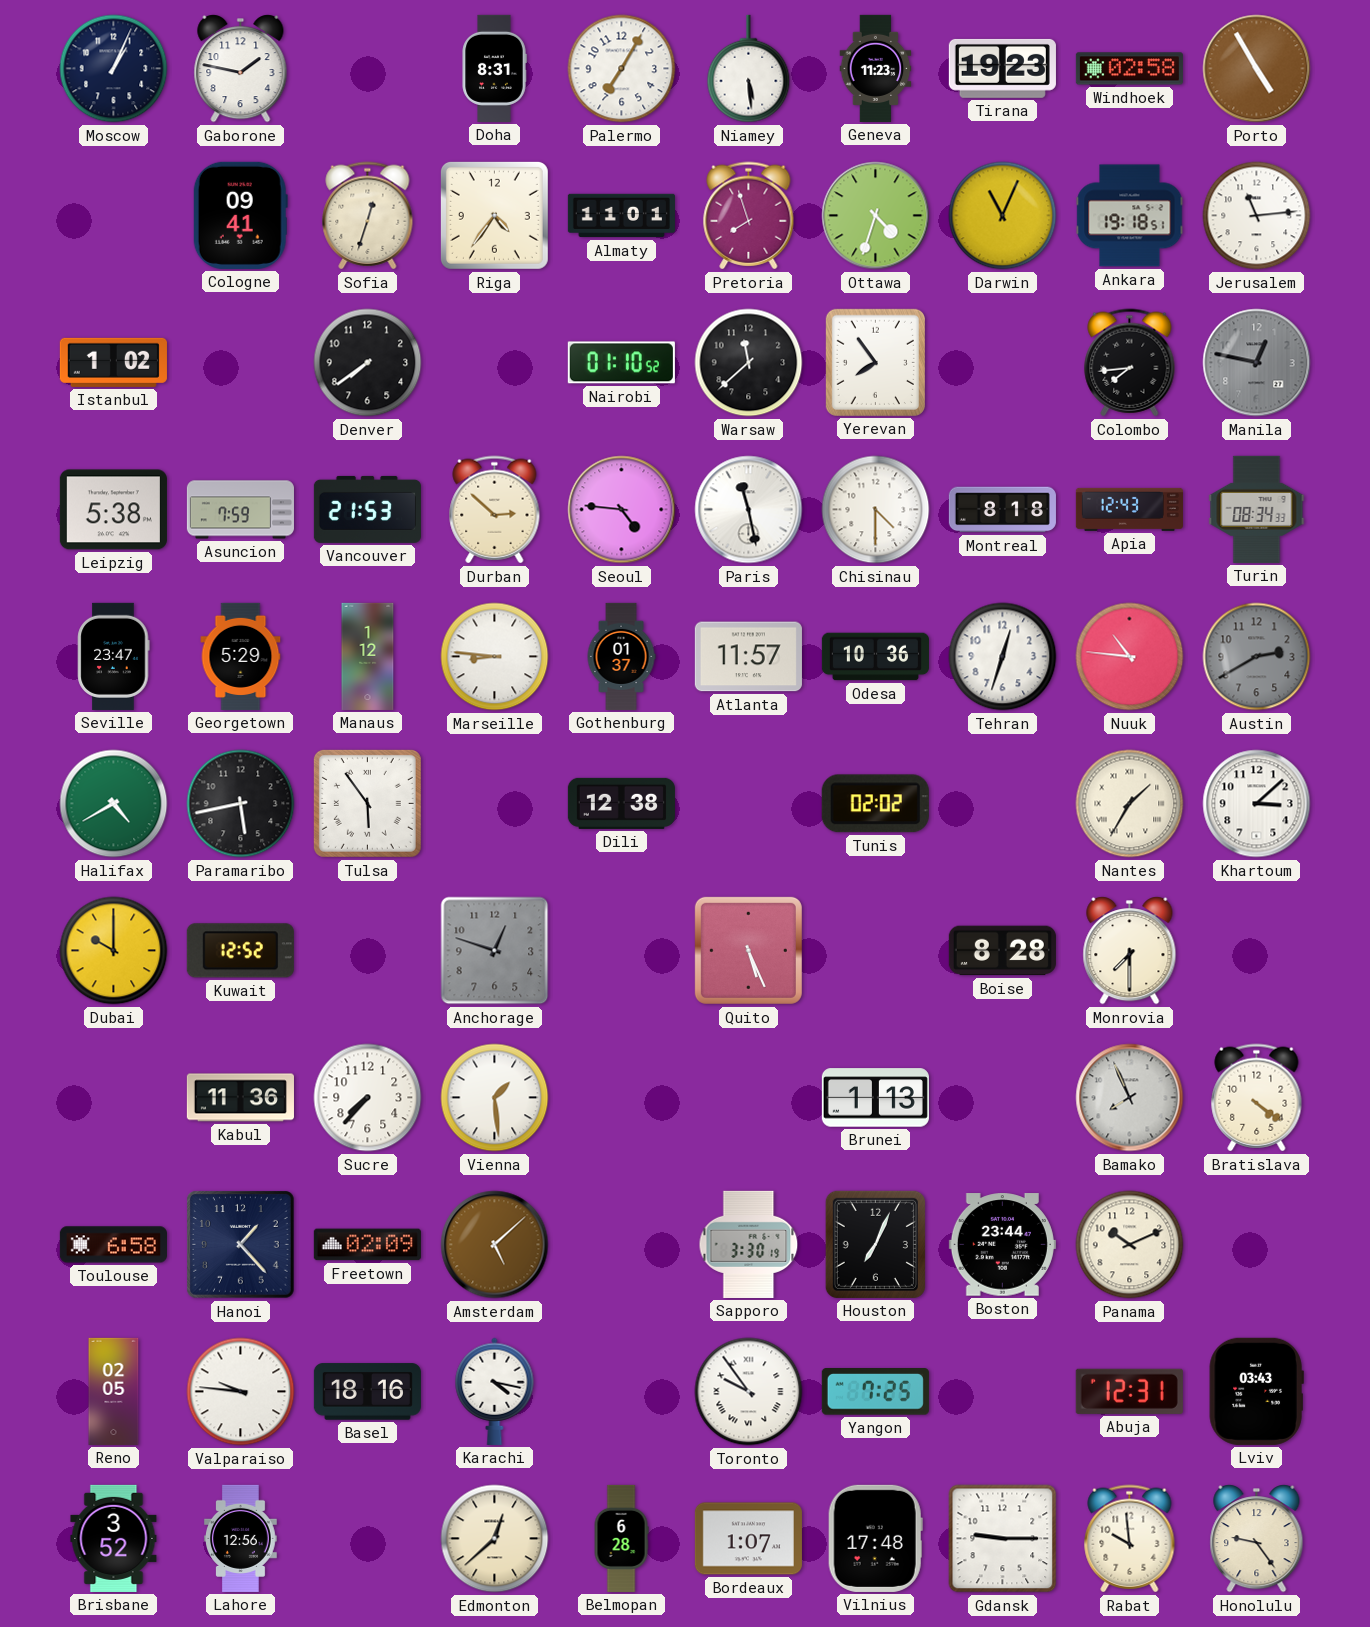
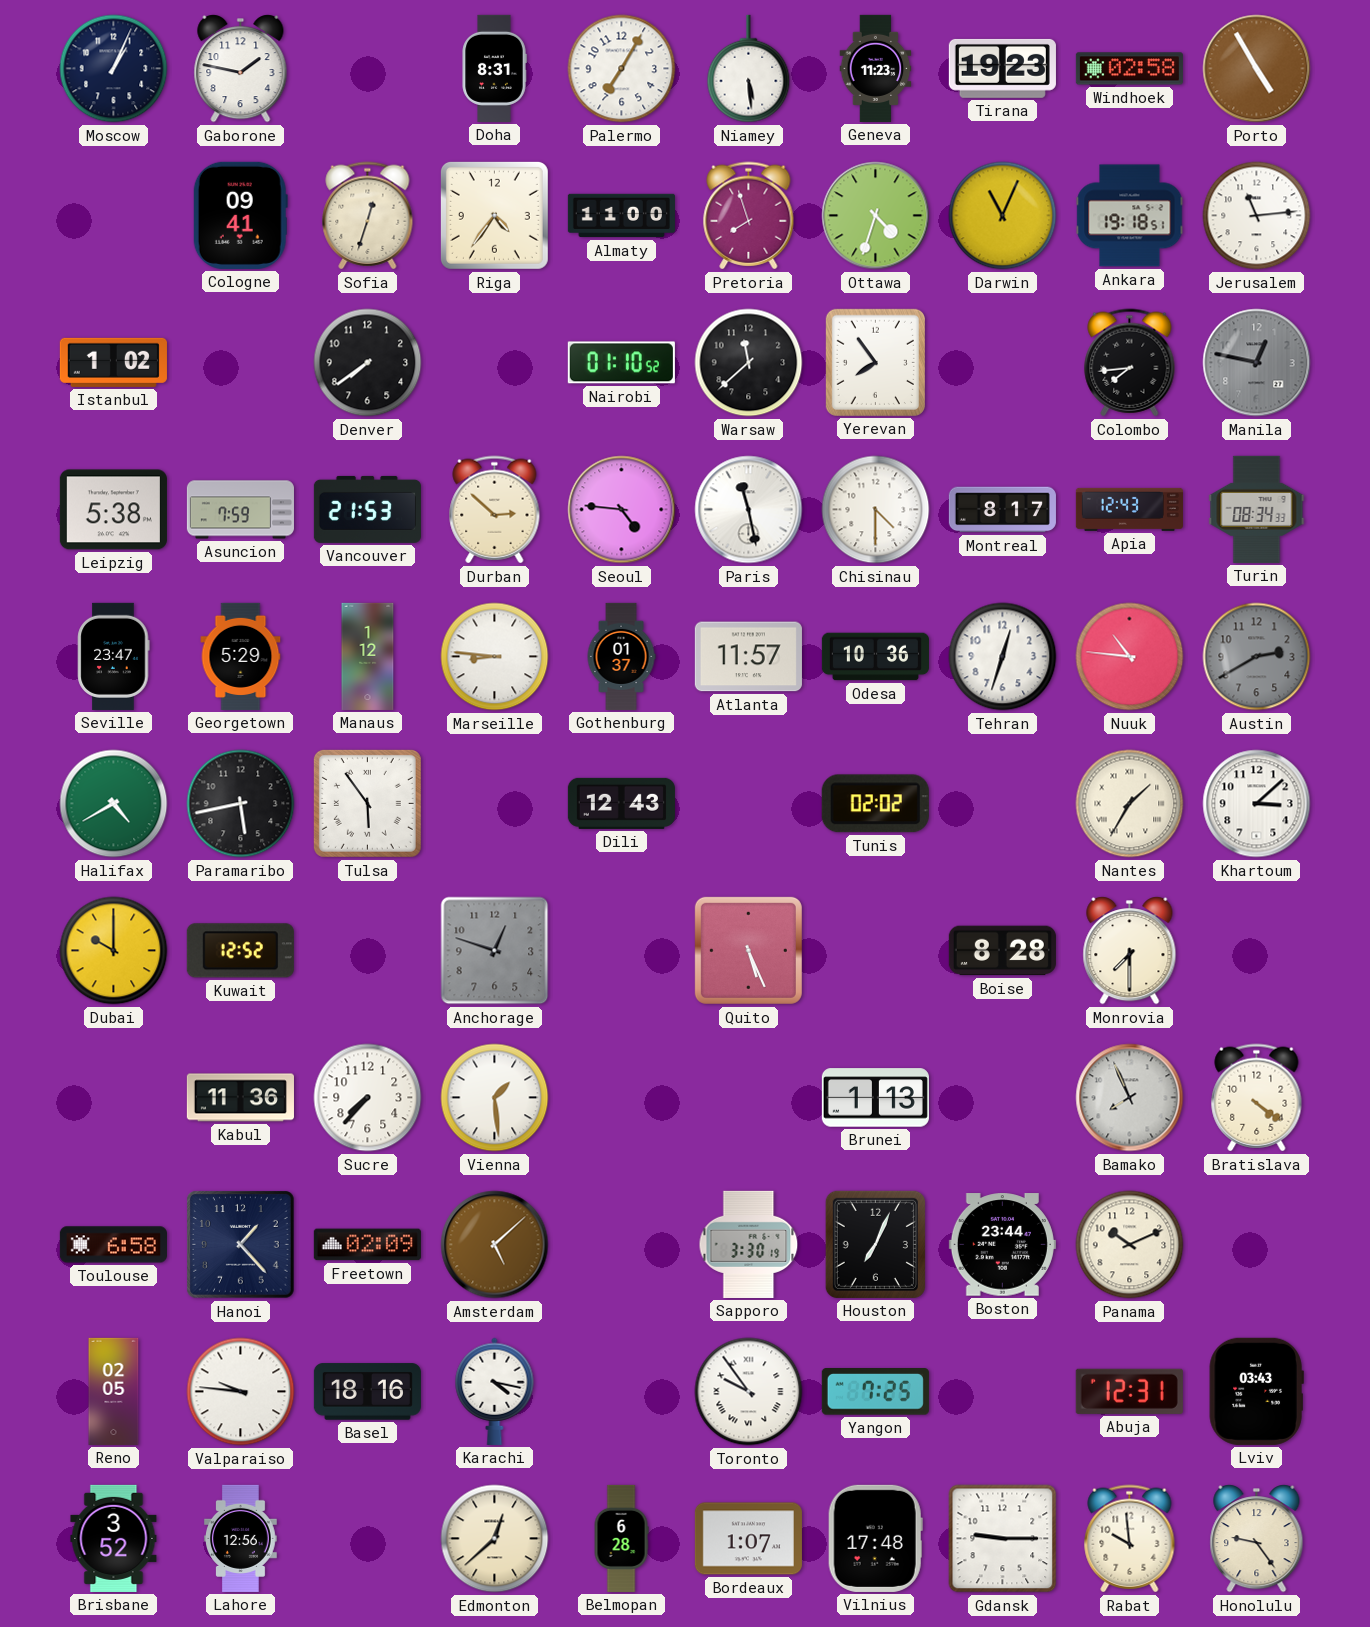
Almaty: 11:01 -> 11:00 (621, 216)
Montreal: 8:18 -> 8:17 (1002, 510)
Dili: 12:38 -> 12:43 (621, 803)
